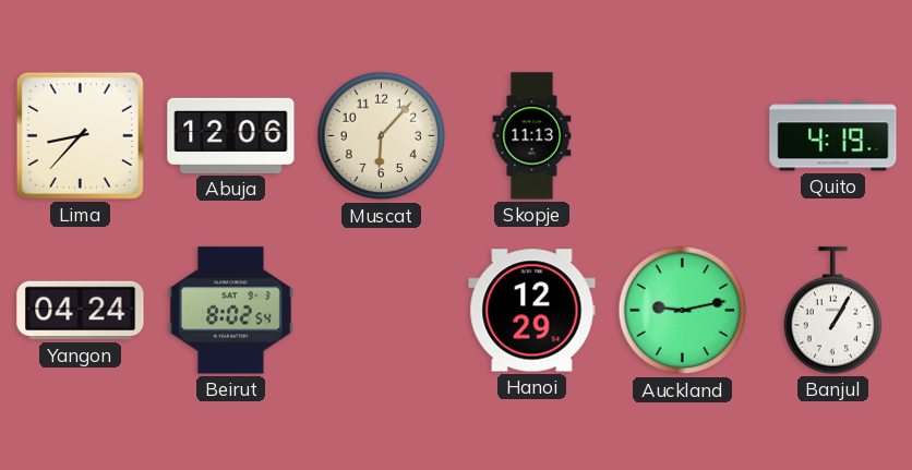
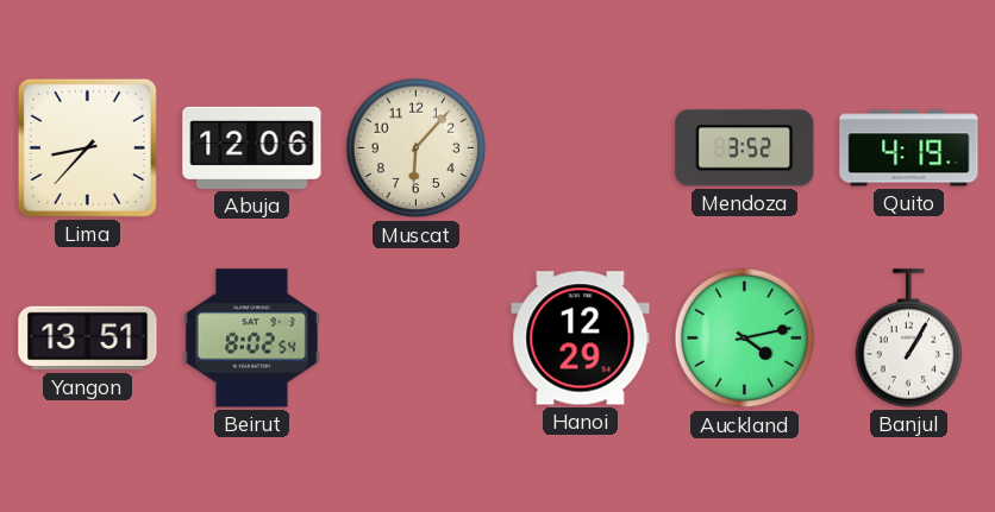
Skopje: 11:13 -> none (532, 136)
Mendoza: none -> 3:52 (745, 148)
Yangon: 04:24 -> 13:51 (88, 339)
Auckland: 9:13 -> 4:13 (745, 339)
